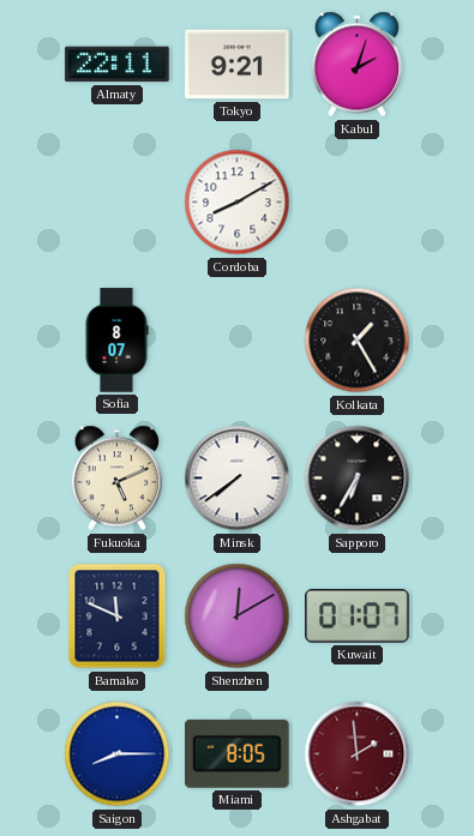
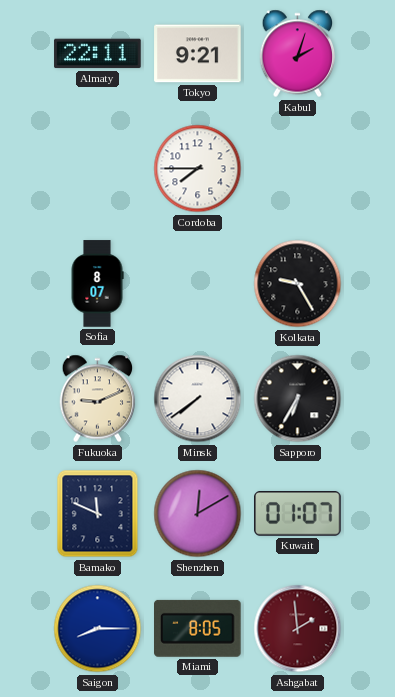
Cordoba: 8:10 -> 7:45 (198, 169)
Kolkata: 1:25 -> 9:25 (298, 284)
Fukuoka: 5:11 -> 9:11 (98, 399)
